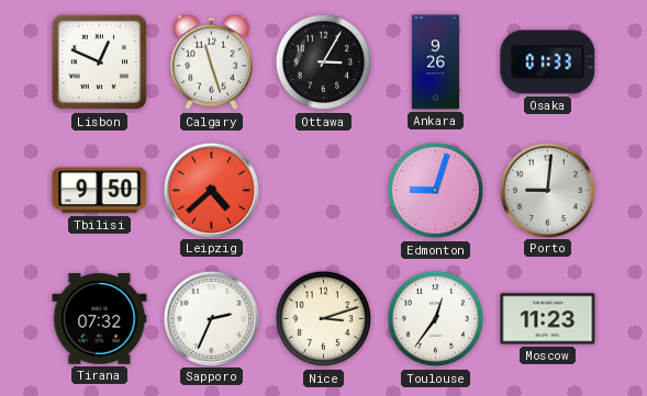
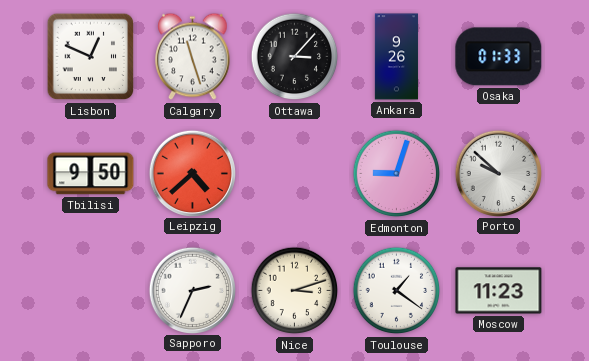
Ottawa: 3:05 -> 3:07 (295, 57)
Porto: 9:01 -> 9:52 (498, 173)
Tirana: 07:32 -> none (100, 319)
Toulouse: 12:36 -> 1:21 (397, 291)
